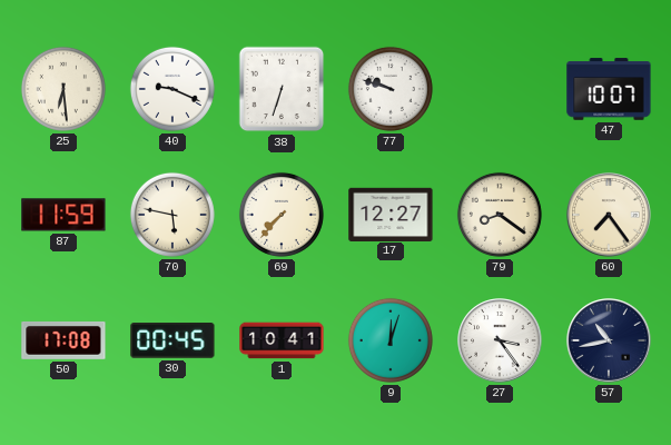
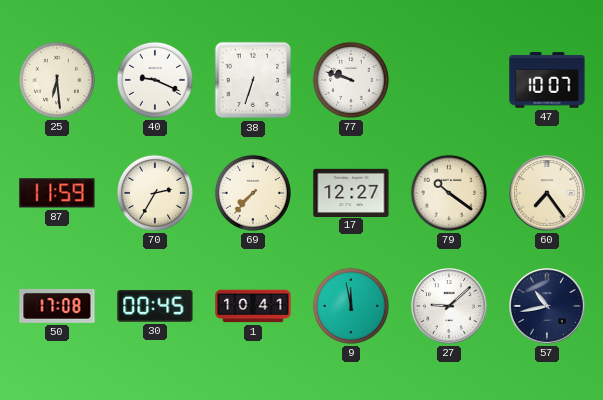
70: 5:47 -> 2:35 (155, 193)
79: 8:21 -> 10:21 (449, 193)
9: 12:03 -> 11:58 (351, 306)
27: 3:24 -> 9:08 (449, 306)
